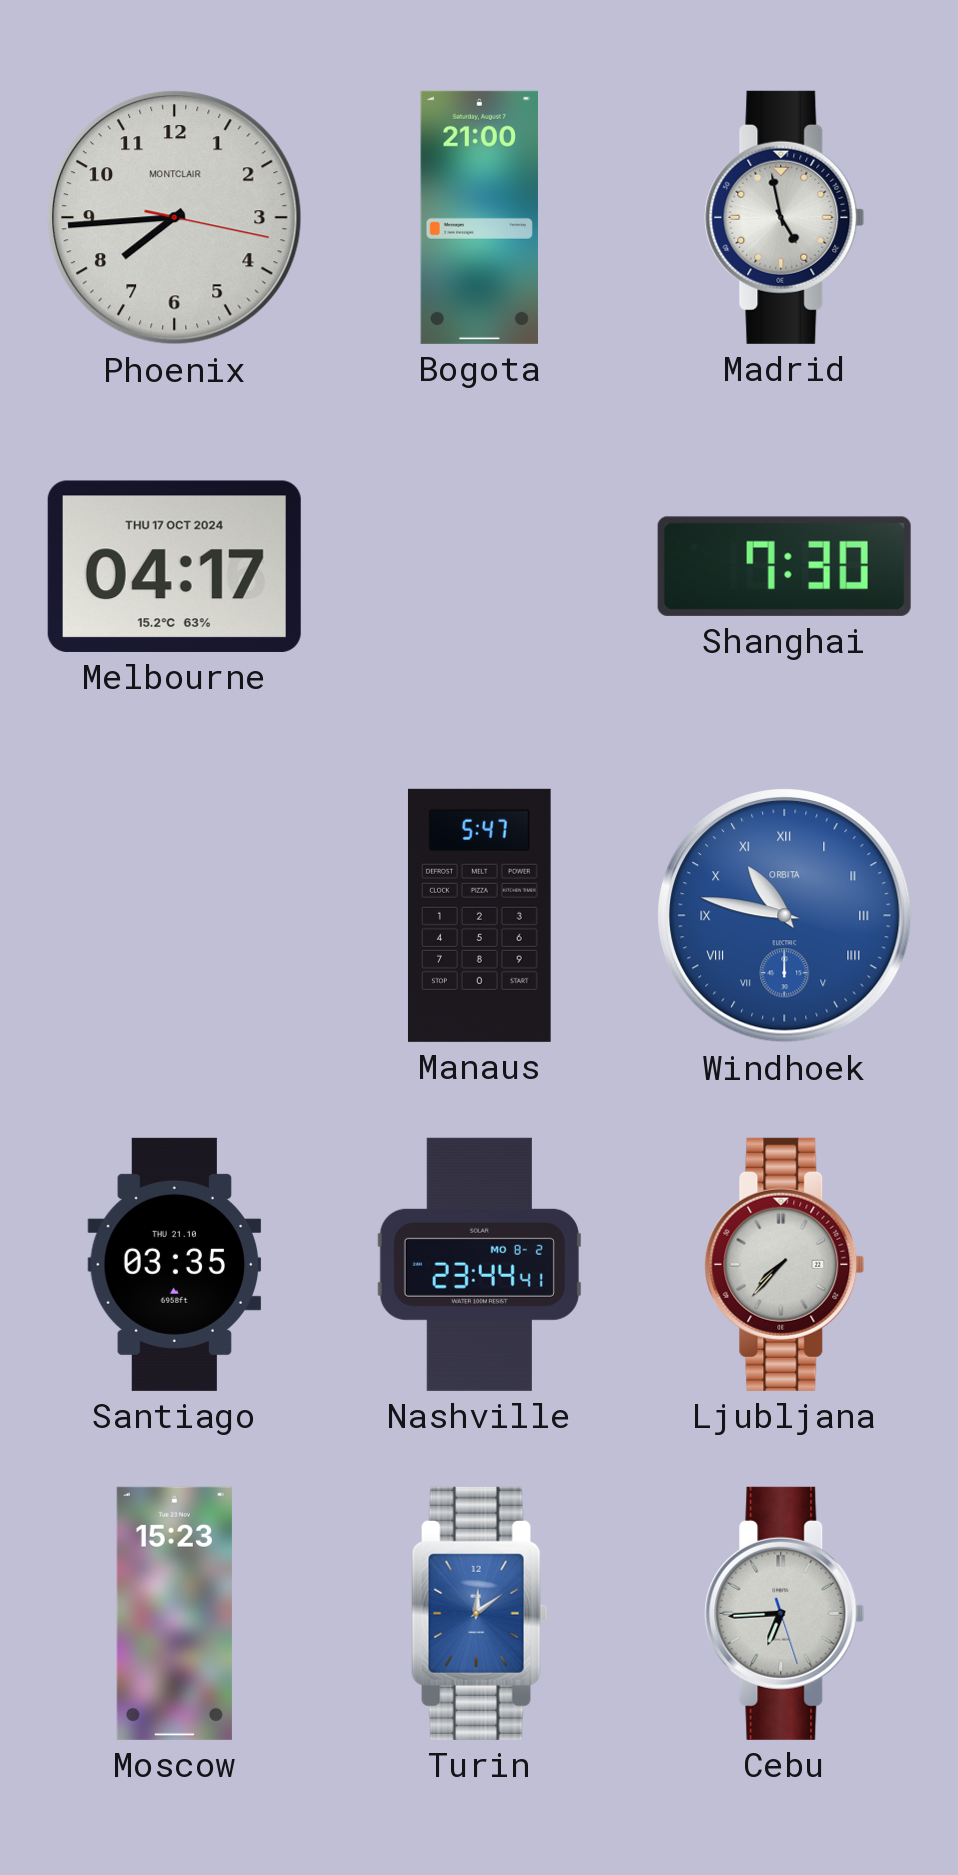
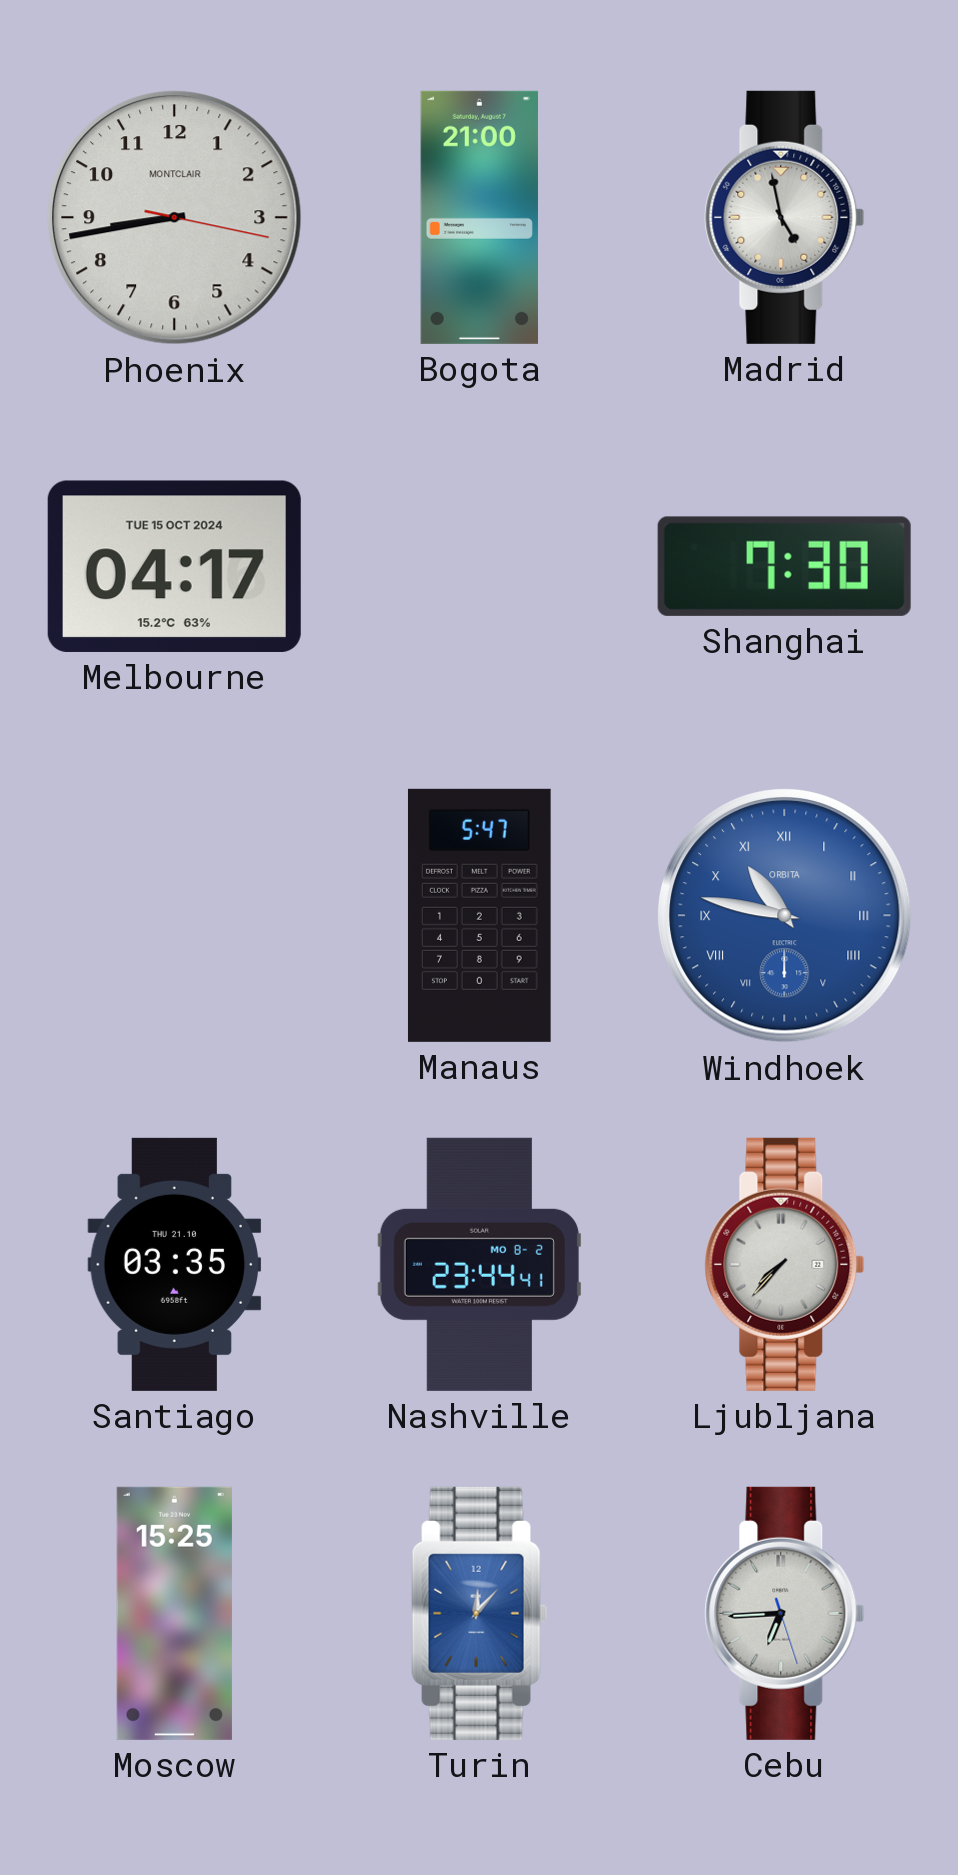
Phoenix: 7:44 -> 8:43 (175, 218)
Melbourne date: THU 17 OCT 2024 -> TUE 15 OCT 2024 (174, 566)
Moscow: 15:23 -> 15:25 (174, 1613)
Turin: 12:09 -> 12:07 (480, 1613)
